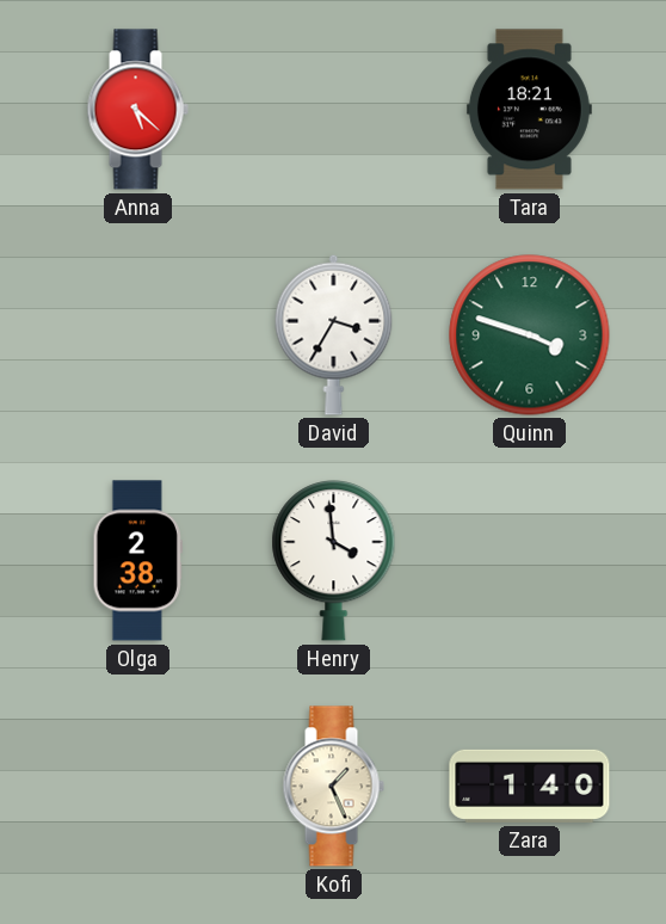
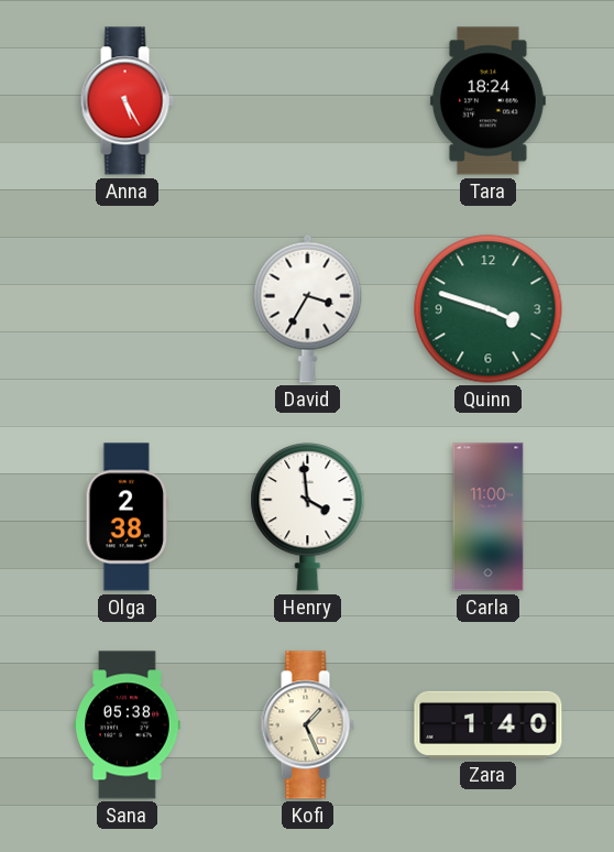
Anna: 5:22 -> 5:25 (127, 101)
Tara: 18:21 -> 18:24 (487, 101)
Carla: none -> 11:00 (489, 517)
Sana: none -> 05:38 (128, 725)
